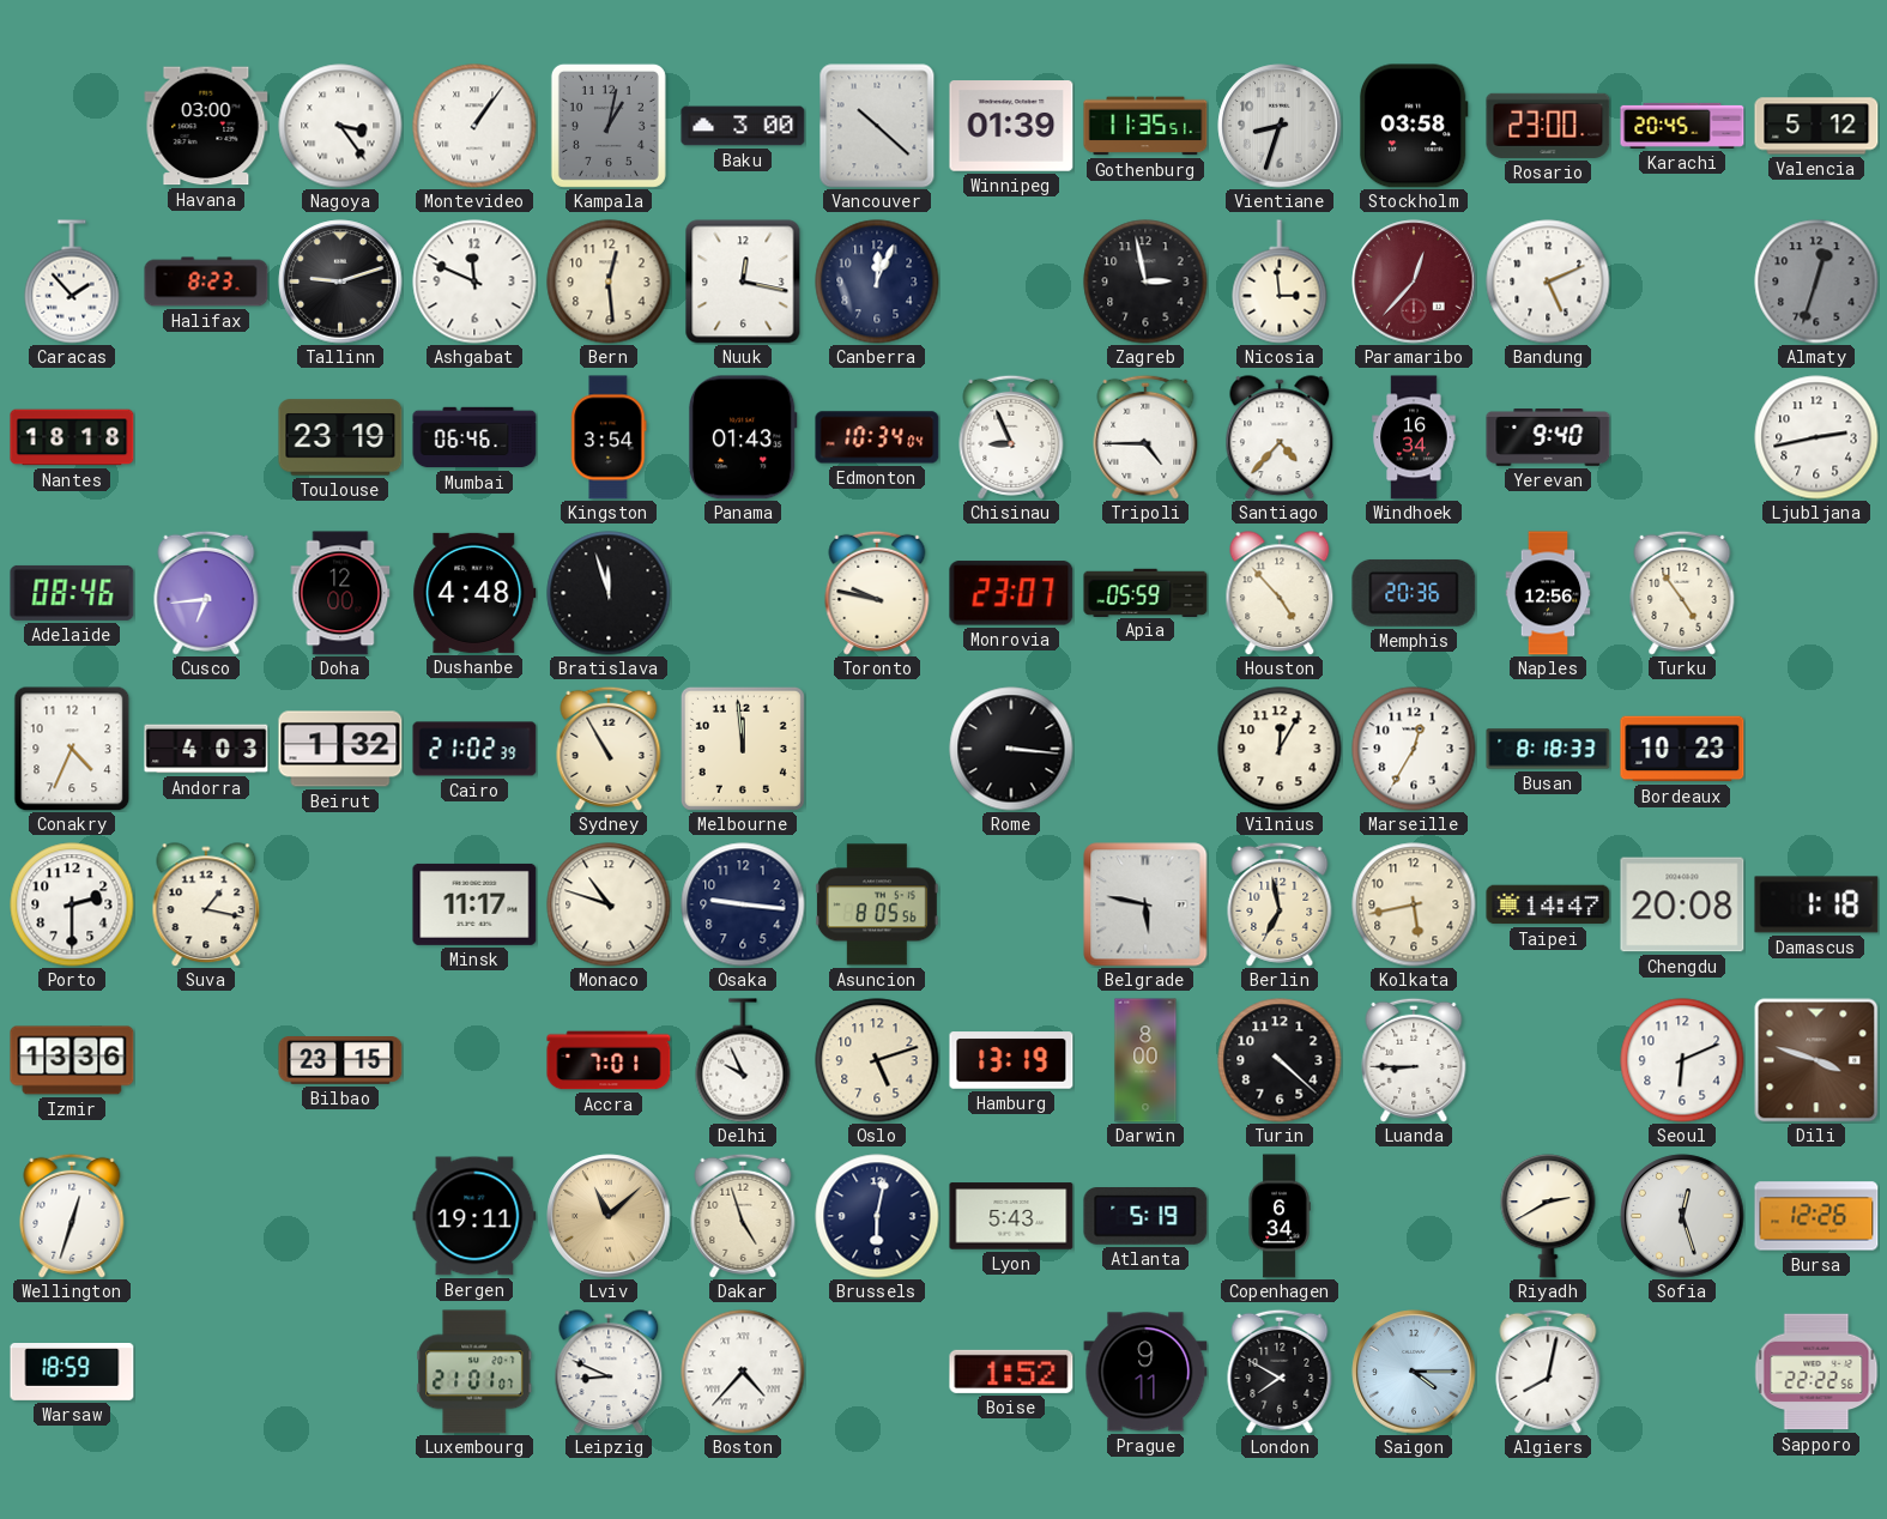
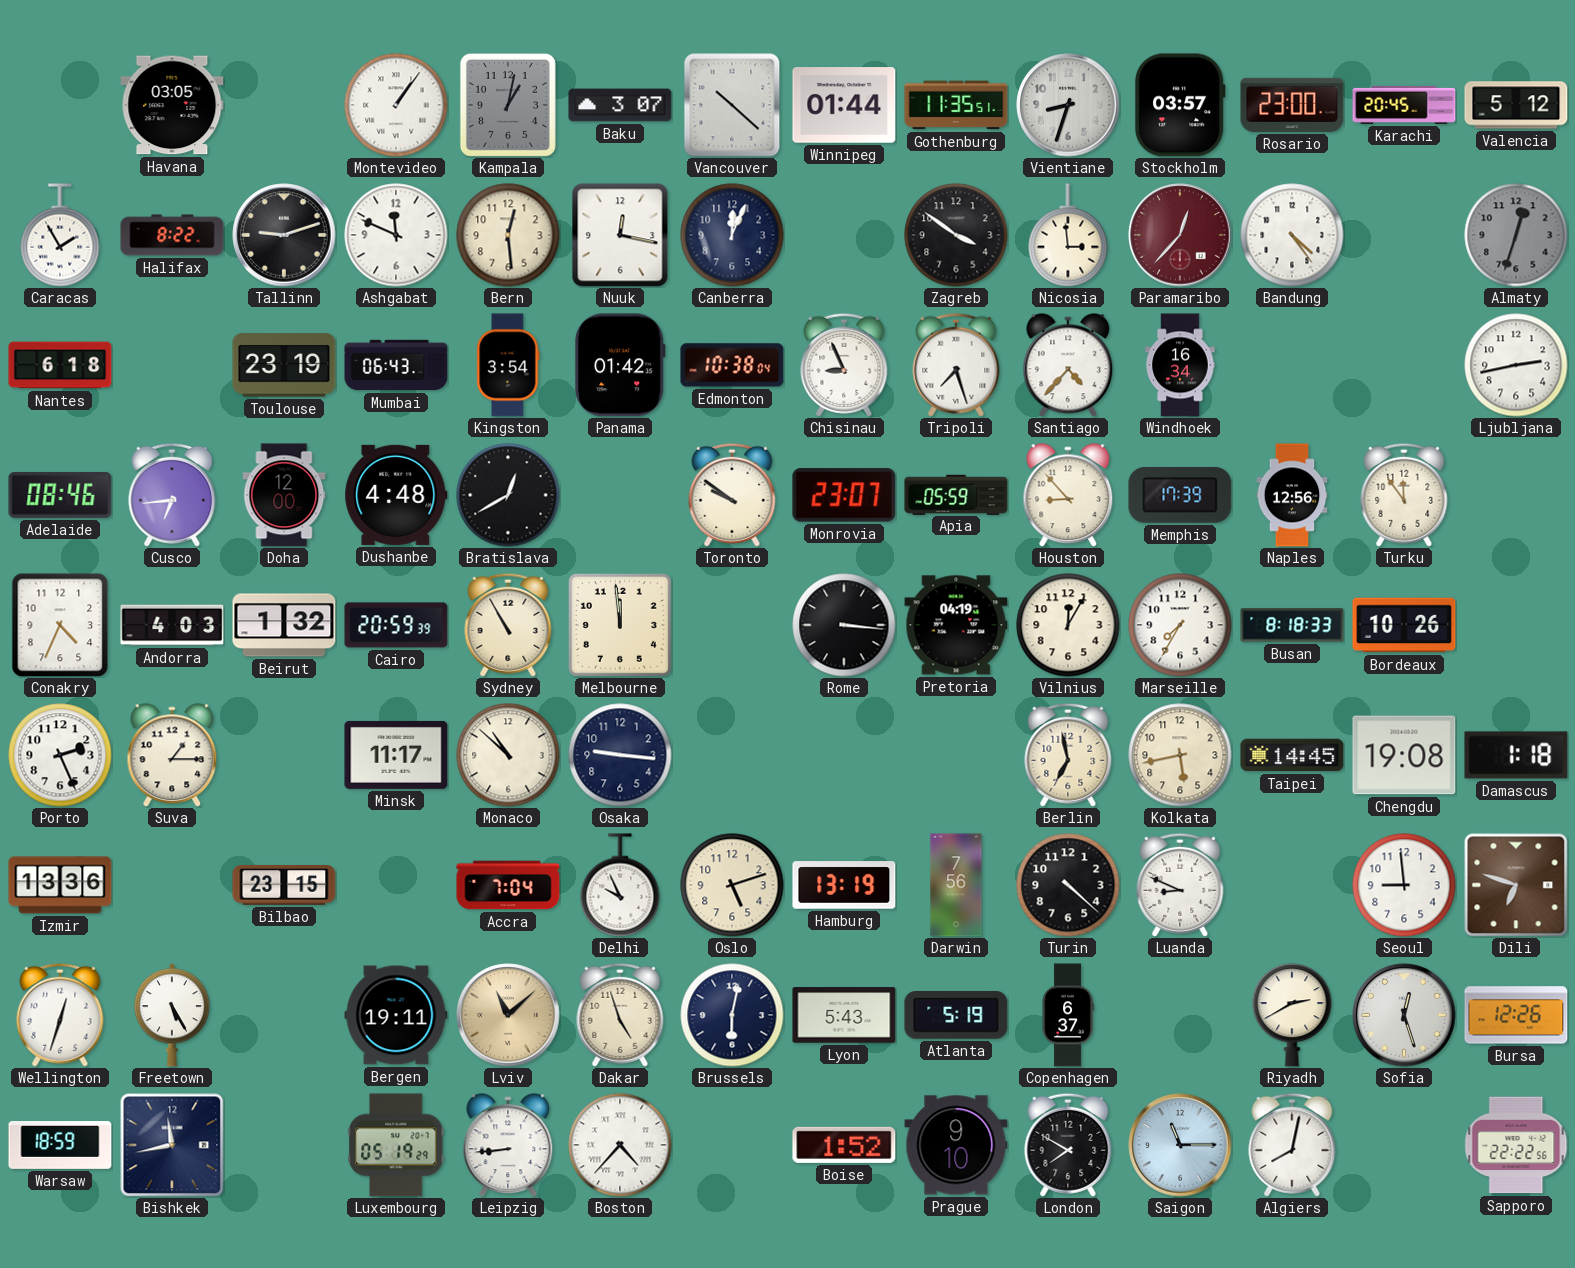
Havana: 03:00 -> 03:05 (172, 105)
Nagoya: 3:24 -> none (340, 126)
Baku: 3:00 -> 3:07 (620, 105)
Winnipeg: 01:39 -> 01:44 (844, 105)
Stockholm: 03:58 -> 03:57 (1180, 105)
Caracas: 1:53 -> 1:55 (60, 235)
Halifax: 8:23 -> 8:22 (172, 235)
Zagreb: 2:58 -> 3:51 (956, 235)
Bandung: 5:11 -> 4:24 (1292, 235)
Nantes: 18:18 -> 6:18 (60, 365)
Mumbai: 06:46 -> 06:43 (396, 365)
Panama: 01:43 -> 01:42 (620, 365)
Edmonton: 10:34 -> 10:38 (732, 365)
Tripoli: 4:45 -> 7:27 (956, 365)
Yerevan: 9:40 -> none (1548, 438)
Bratislava: 11:57 -> 12:40 (508, 495)
Toronto: 9:47 -> 9:51 (732, 495)
Houston: 4:53 -> 8:53 (1068, 495)
Memphis: 20:36 -> 17:39 (1180, 495)
Turku: 4:54 -> 11:54 (1404, 495)
Cairo: 21:02 -> 20:59 (396, 625)
Pretoria: none -> 04:19 (956, 625)
Marseille: 12:35 -> 7:35 (1180, 625)
Bordeaux: 10:23 -> 10:26 (1404, 625)
Porto: 2:30 -> 2:26 (60, 755)
Suva: 1:17 -> 1:15 (172, 755)
Monaco: 10:48 -> 10:52 (508, 755)
Asuncion: 8:05 -> none (877, 904)
Belgrade: 5:47 -> none (1145, 904)
Taipei: 14:47 -> 14:45 (1292, 755)
Chengdu: 20:08 -> 19:08 (1404, 755)
Accra: 7:01 -> 7:04 (508, 885)
Darwin: 8:00 -> 7:56 (956, 885)
Luanda: 8:45 -> 8:49 (1180, 885)
Seoul: 6:11 -> 8:59 (1404, 885)
Dili: 3:48 -> 6:48 (1516, 885)
Freetown: none -> 5:25 (172, 1015)
Copenhagen: 6:34 -> 6:37 (1068, 1015)
Bishkek: none -> 11:43 (172, 1145)
Luxembourg: 21:01 -> 05:19 (396, 1145)
Leipzig: 8:49 -> 8:44 (508, 1145)
Prague: 9:11 -> 9:10 (956, 1145)
Saigon: 4:15 -> 11:15 (1180, 1145)
